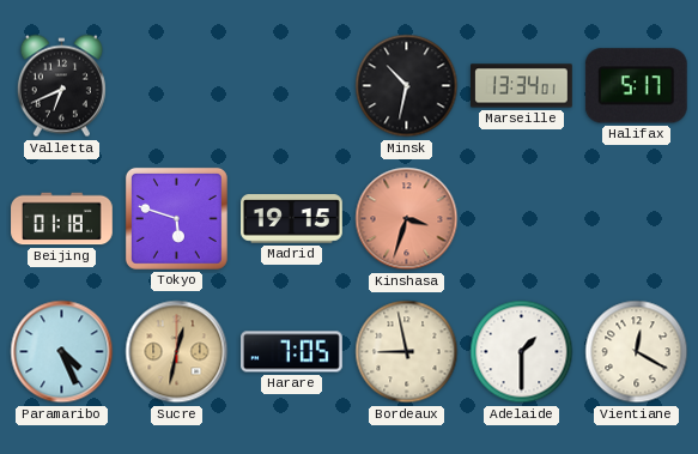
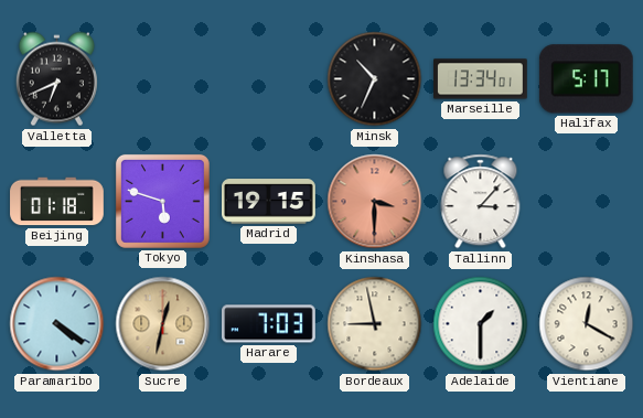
Minsk: 10:32 -> 10:34 (375, 79)
Kinshasa: 3:33 -> 3:30 (375, 202)
Tallinn: none -> 3:07 (481, 202)
Paramaribo: 4:26 -> 4:21 (57, 324)
Harare: 7:05 -> 7:03 (269, 324)
